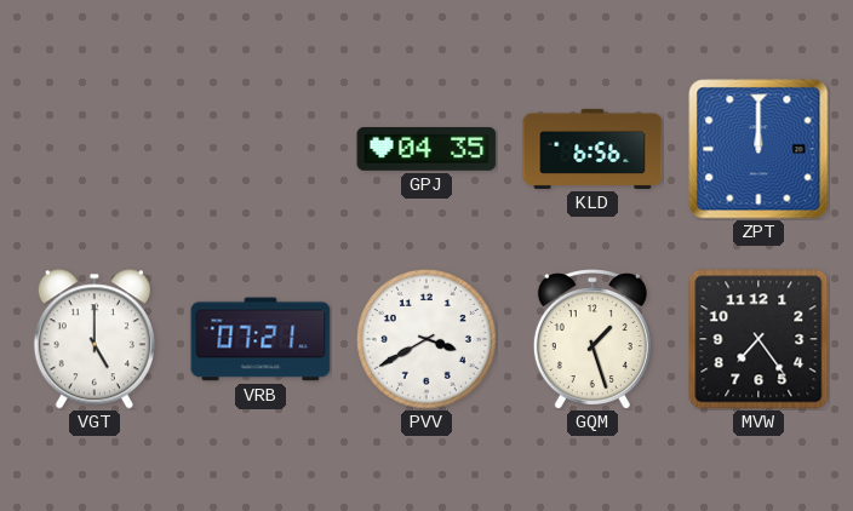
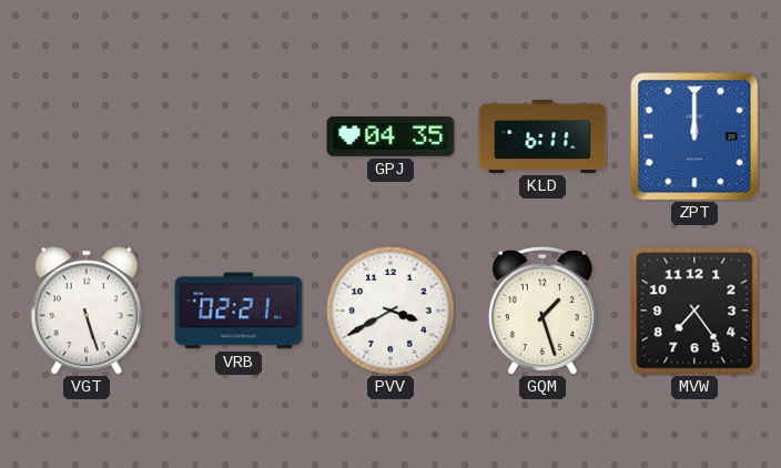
KLD: 6:56 -> 6:11 (542, 136)
VGT: 5:00 -> 5:27 (87, 311)
VRB: 07:21 -> 02:21 (239, 311)
